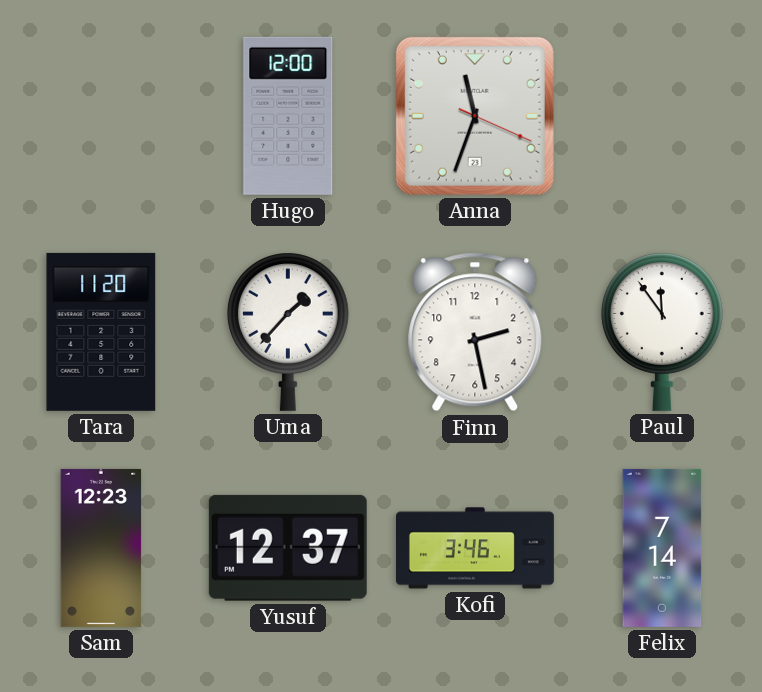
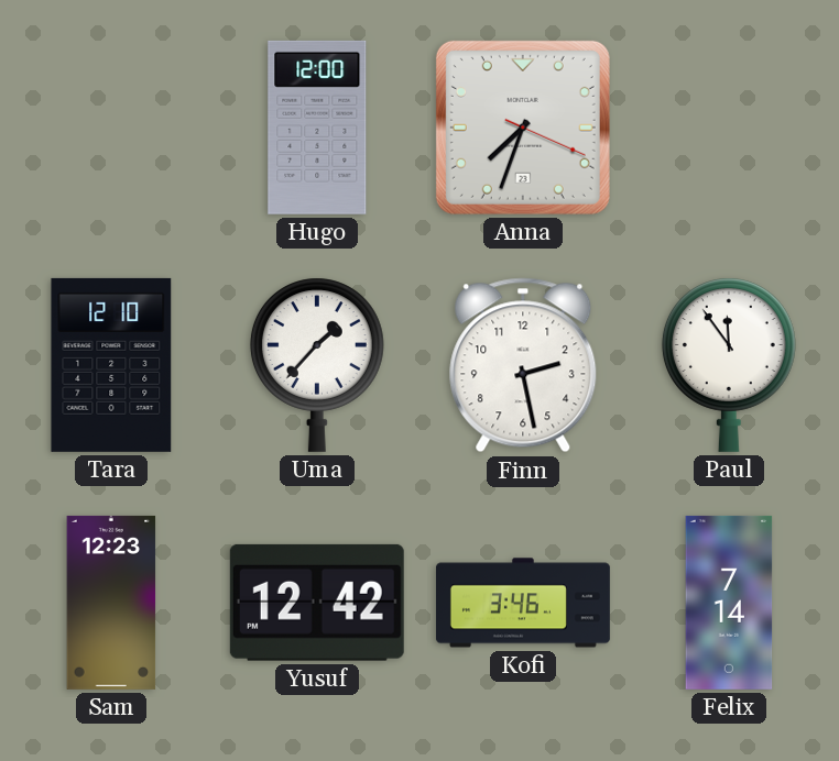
Anna: 11:33 -> 7:33 (523, 128)
Tara: 11:20 -> 12:10 (111, 365)
Yusuf: 12:37 -> 12:42 (317, 603)
